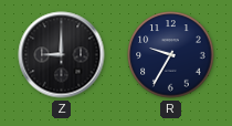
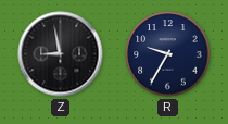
Z: 9:00 -> 8:58 (61, 54)
